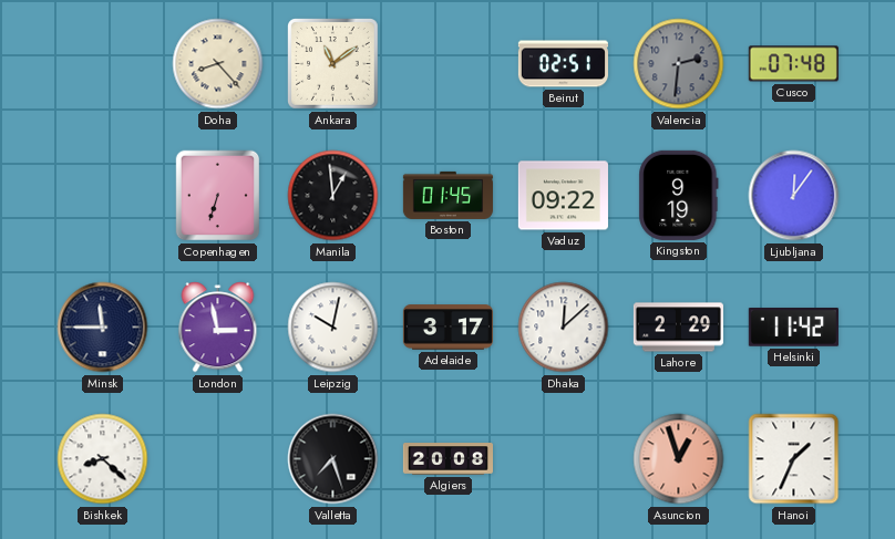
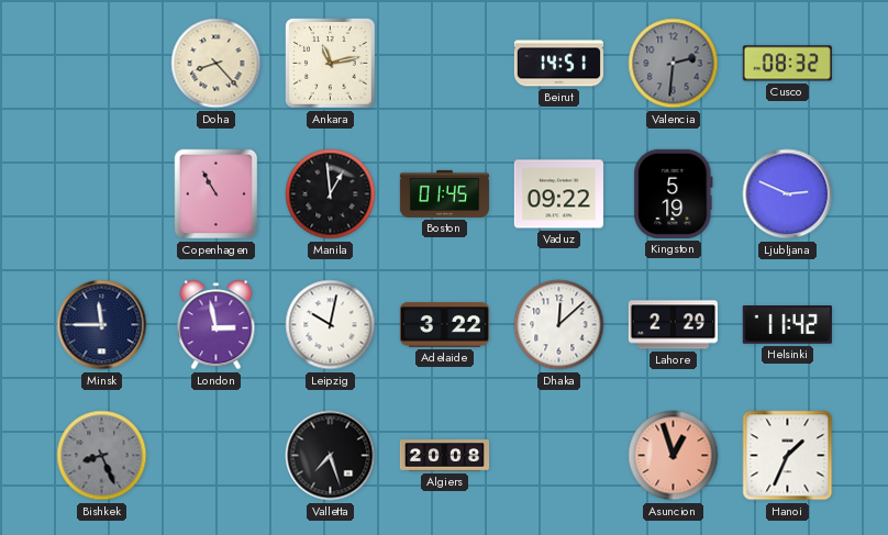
Ankara: 11:09 -> 11:13 (331, 64)
Beirut: 02:51 -> 14:51 (558, 64)
Cusco: 07:48 -> 08:32 (787, 64)
Copenhagen: 6:33 -> 10:55 (217, 194)
Kingston: 9:19 -> 5:19 (674, 193)
Ljubljana: 12:06 -> 2:49 (788, 194)
Adelaide: 3:17 -> 3:22 (444, 325)
Bishkek: 8:22 -> 8:26 (102, 456)
Bishkek dial: white -> grey (102, 456)
